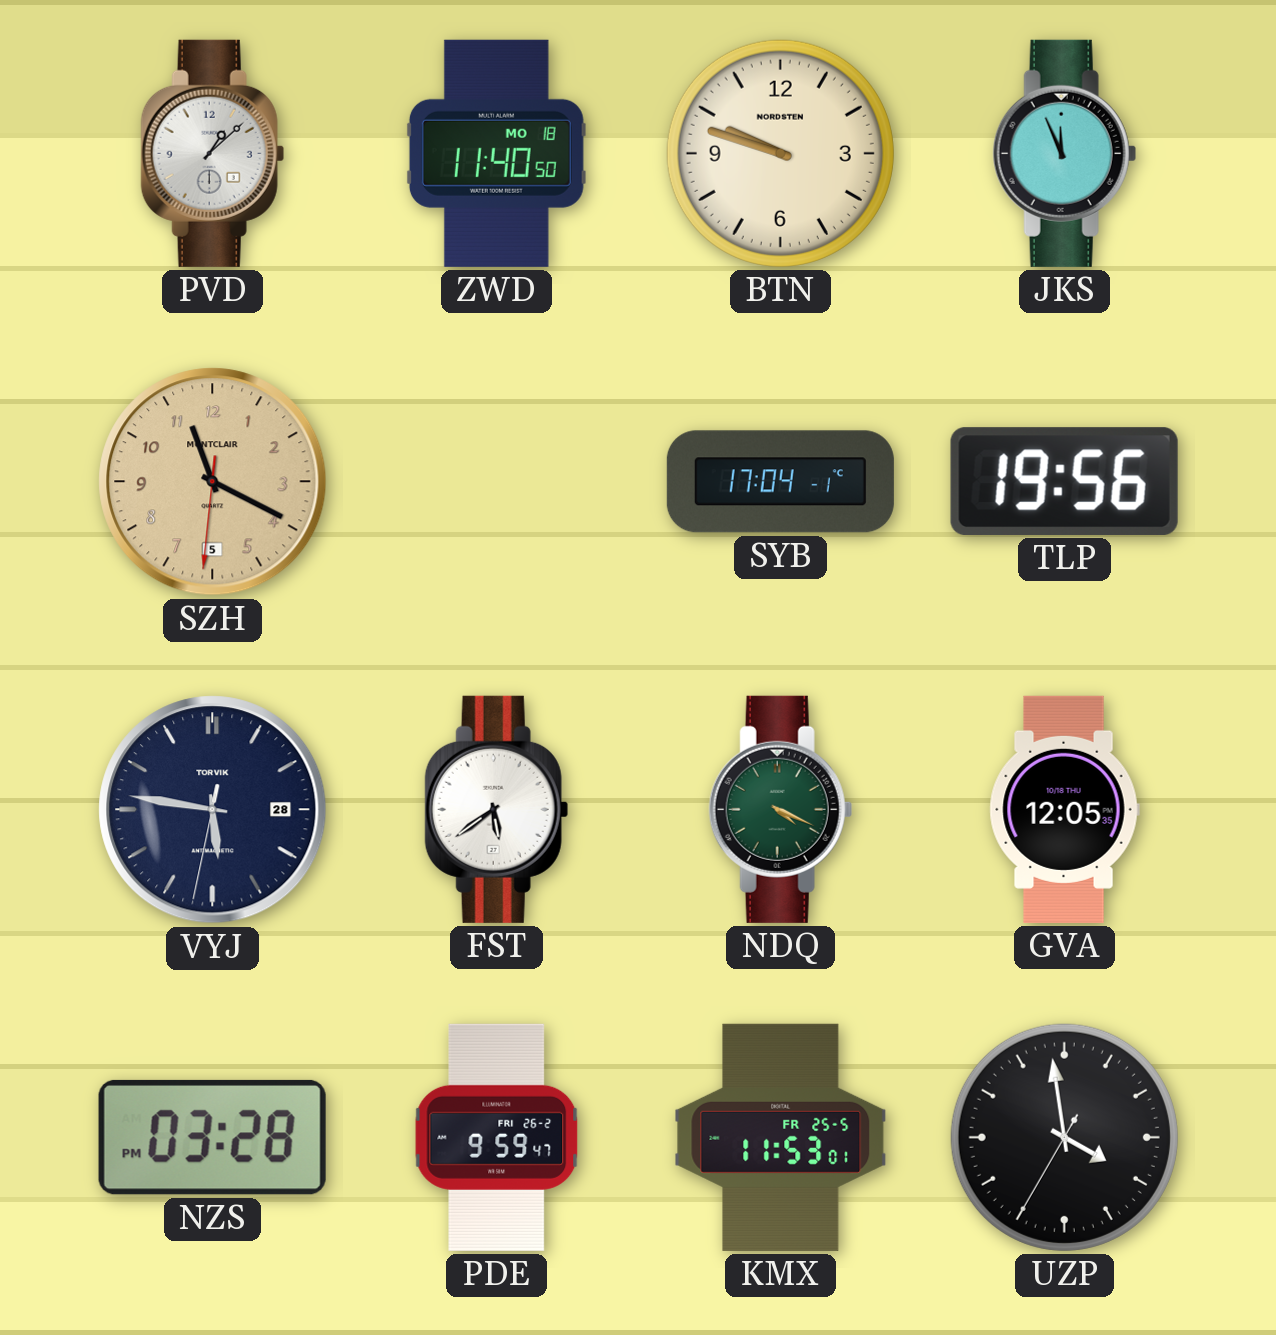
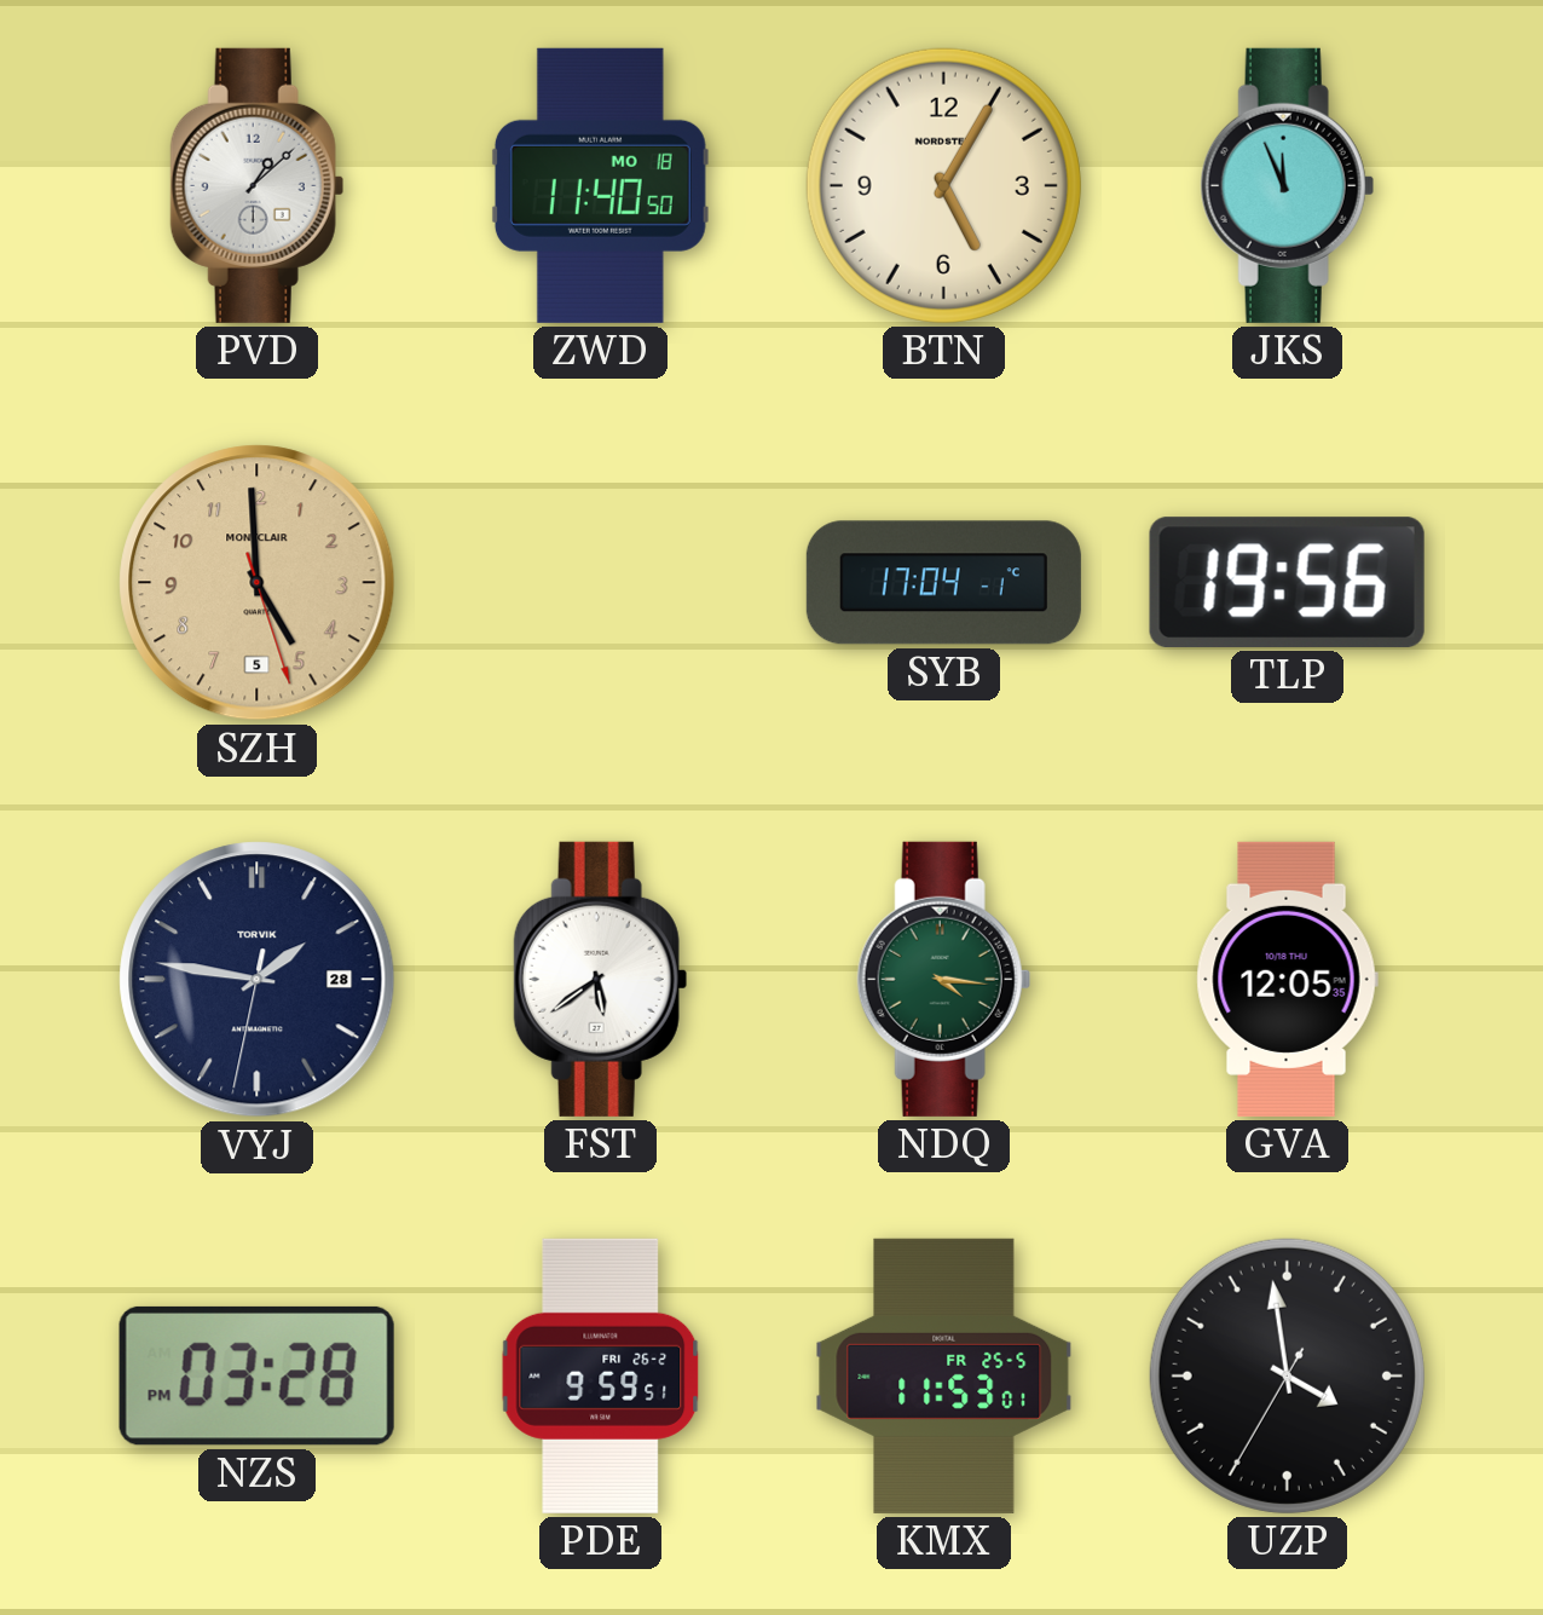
BTN: 9:48 -> 5:05 (943, 185)
SZH: 11:19 -> 4:59 (258, 583)
VYJ: 5:46 -> 1:46 (258, 980)
NDQ: 4:19 -> 4:16 (943, 979)
PDE: 9:59:47 -> 9:59:51 (601, 1375)
